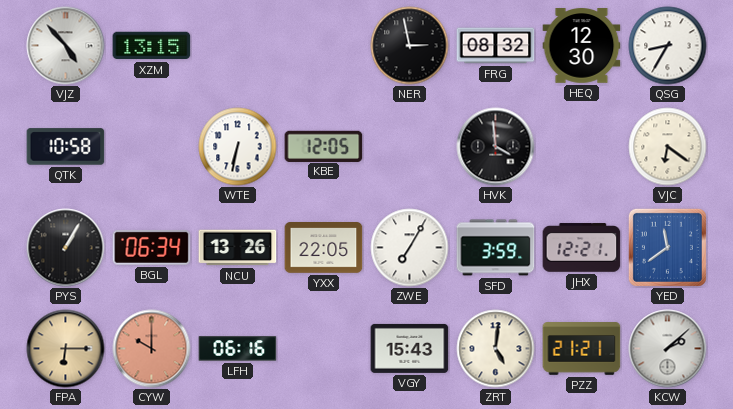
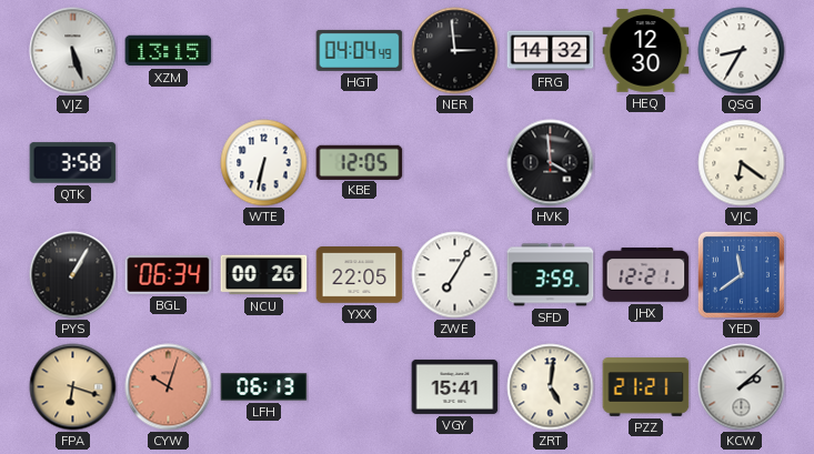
VJZ: 4:53 -> 5:27 (73, 51)
HGT: none -> 04:04 (360, 50)
NER: 2:58 -> 2:59 (455, 51)
FRG: 08:32 -> 14:32 (551, 51)
QTK: 10:58 -> 3:58 (73, 163)
NCU: 13:26 -> 00:26 (264, 275)
FPA: 6:15 -> 6:18 (73, 387)
CYW: 10:00 -> 10:03 (169, 387)
LFH: 06:16 -> 06:13 (264, 387)
VGY: 15:43 -> 15:41 (455, 386)
